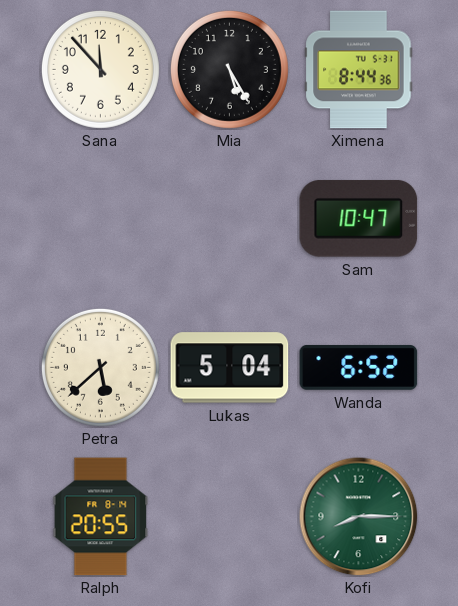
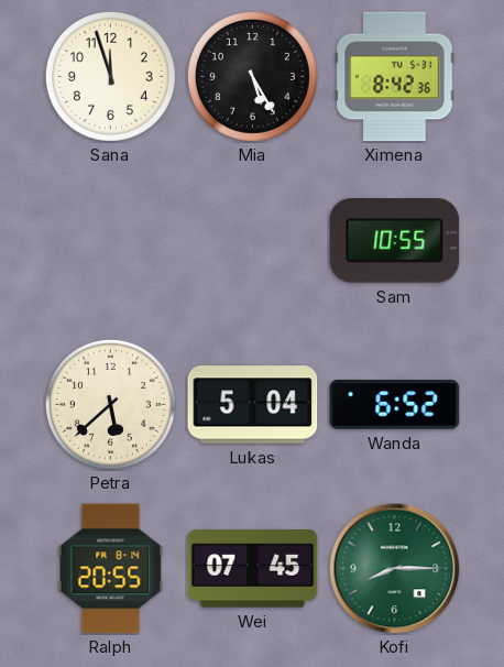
Sana: 11:53 -> 11:57 (110, 76)
Ximena: 8:44 -> 8:42 (395, 77)
Sam: 10:47 -> 10:55 (395, 241)
Wei: none -> 07:45 (253, 569)
